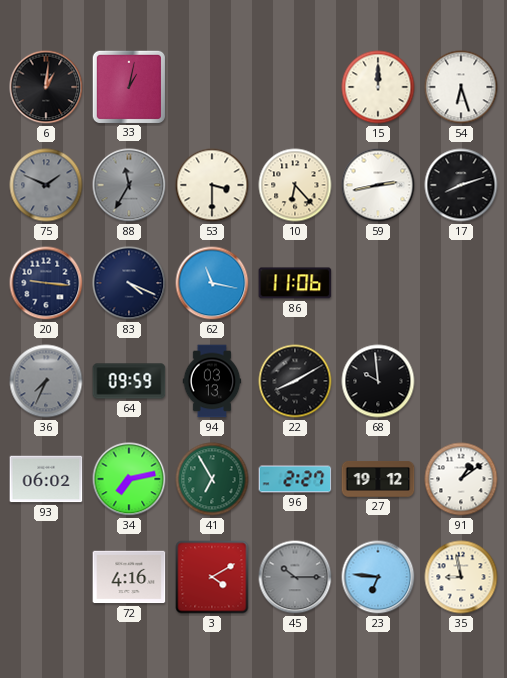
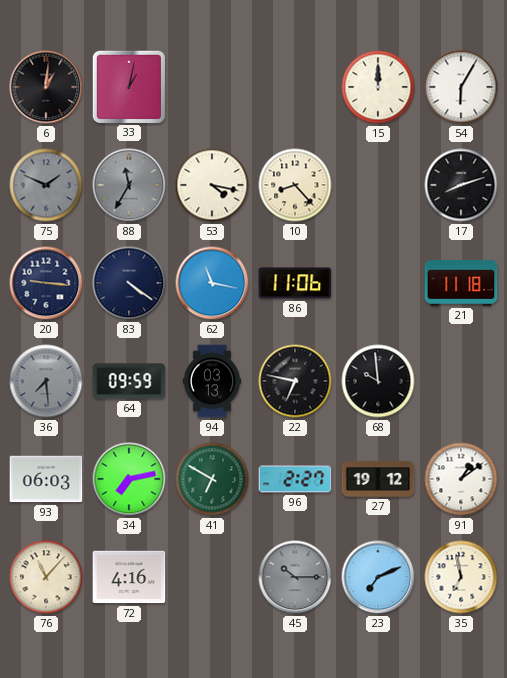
54: 6:27 -> 6:05 (461, 87)
53: 3:30 -> 4:17 (212, 185)
10: 6:23 -> 8:23 (295, 185)
59: 2:43 -> none (378, 185)
83: 4:19 -> 4:21 (129, 283)
21: none -> 11:18 (461, 283)
36: 7:34 -> 7:29 (46, 381)
22: 8:10 -> 6:47 (295, 381)
93: 06:02 -> 06:03 (46, 479)
41: 6:55 -> 6:50 (212, 479)
76: none -> 11:07 (46, 577)
3: 4:10 -> none (212, 577)
23: 6:46 -> 7:11 (378, 577)
35: 8:58 -> 6:58 (461, 577)
